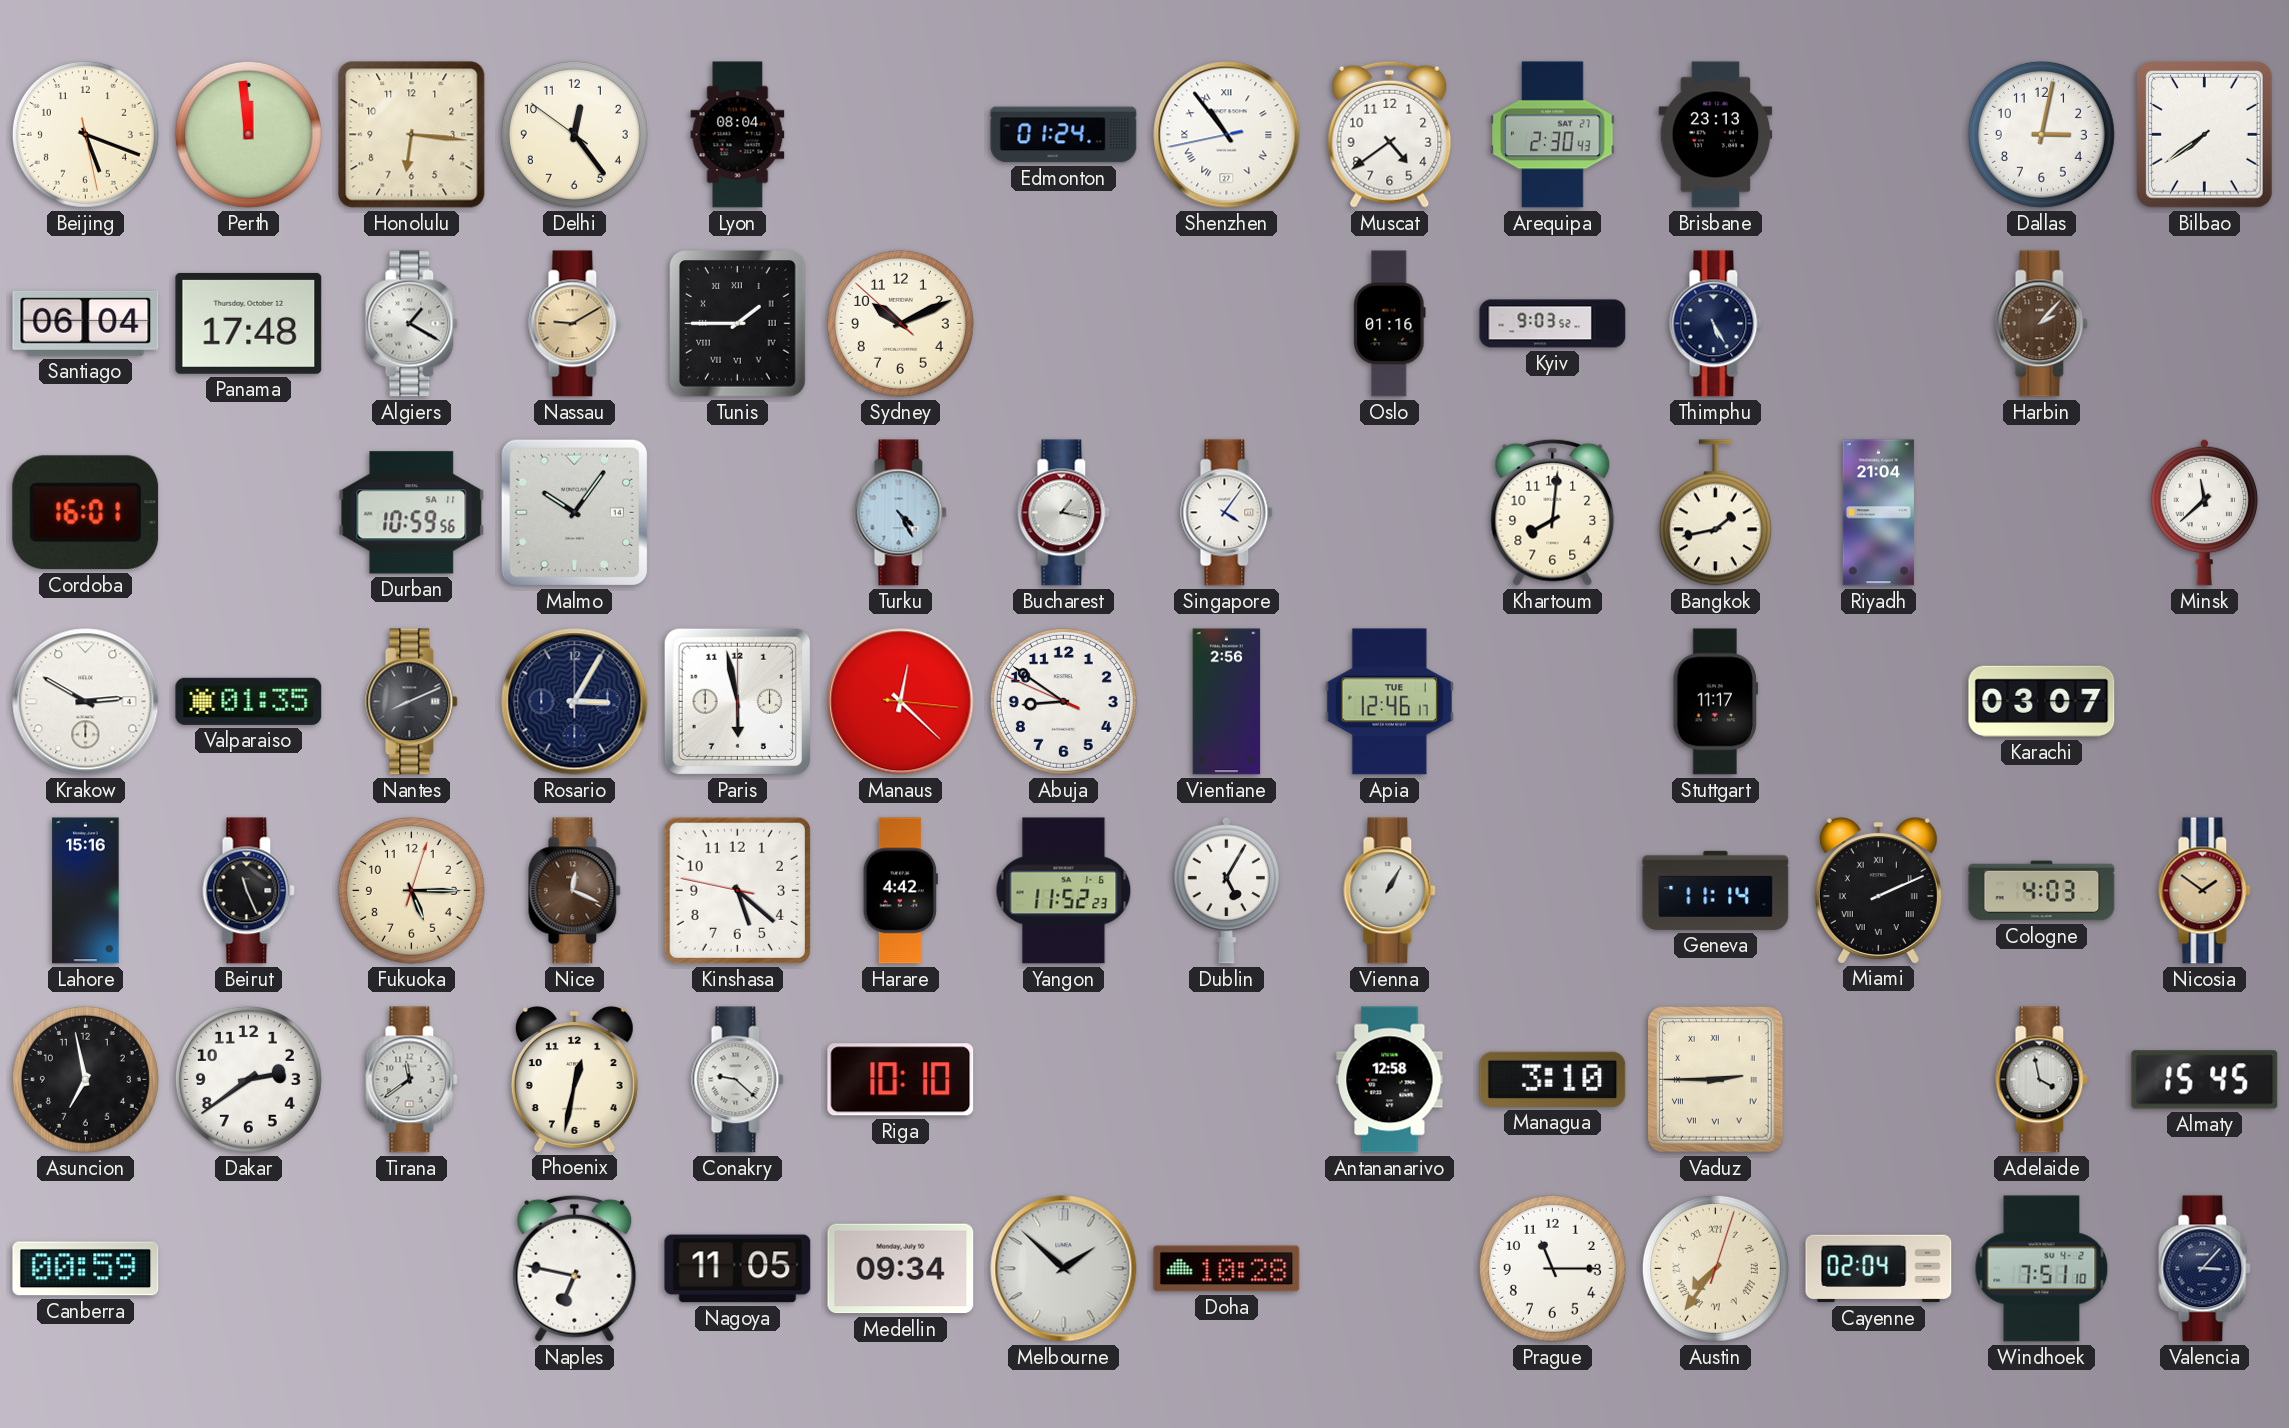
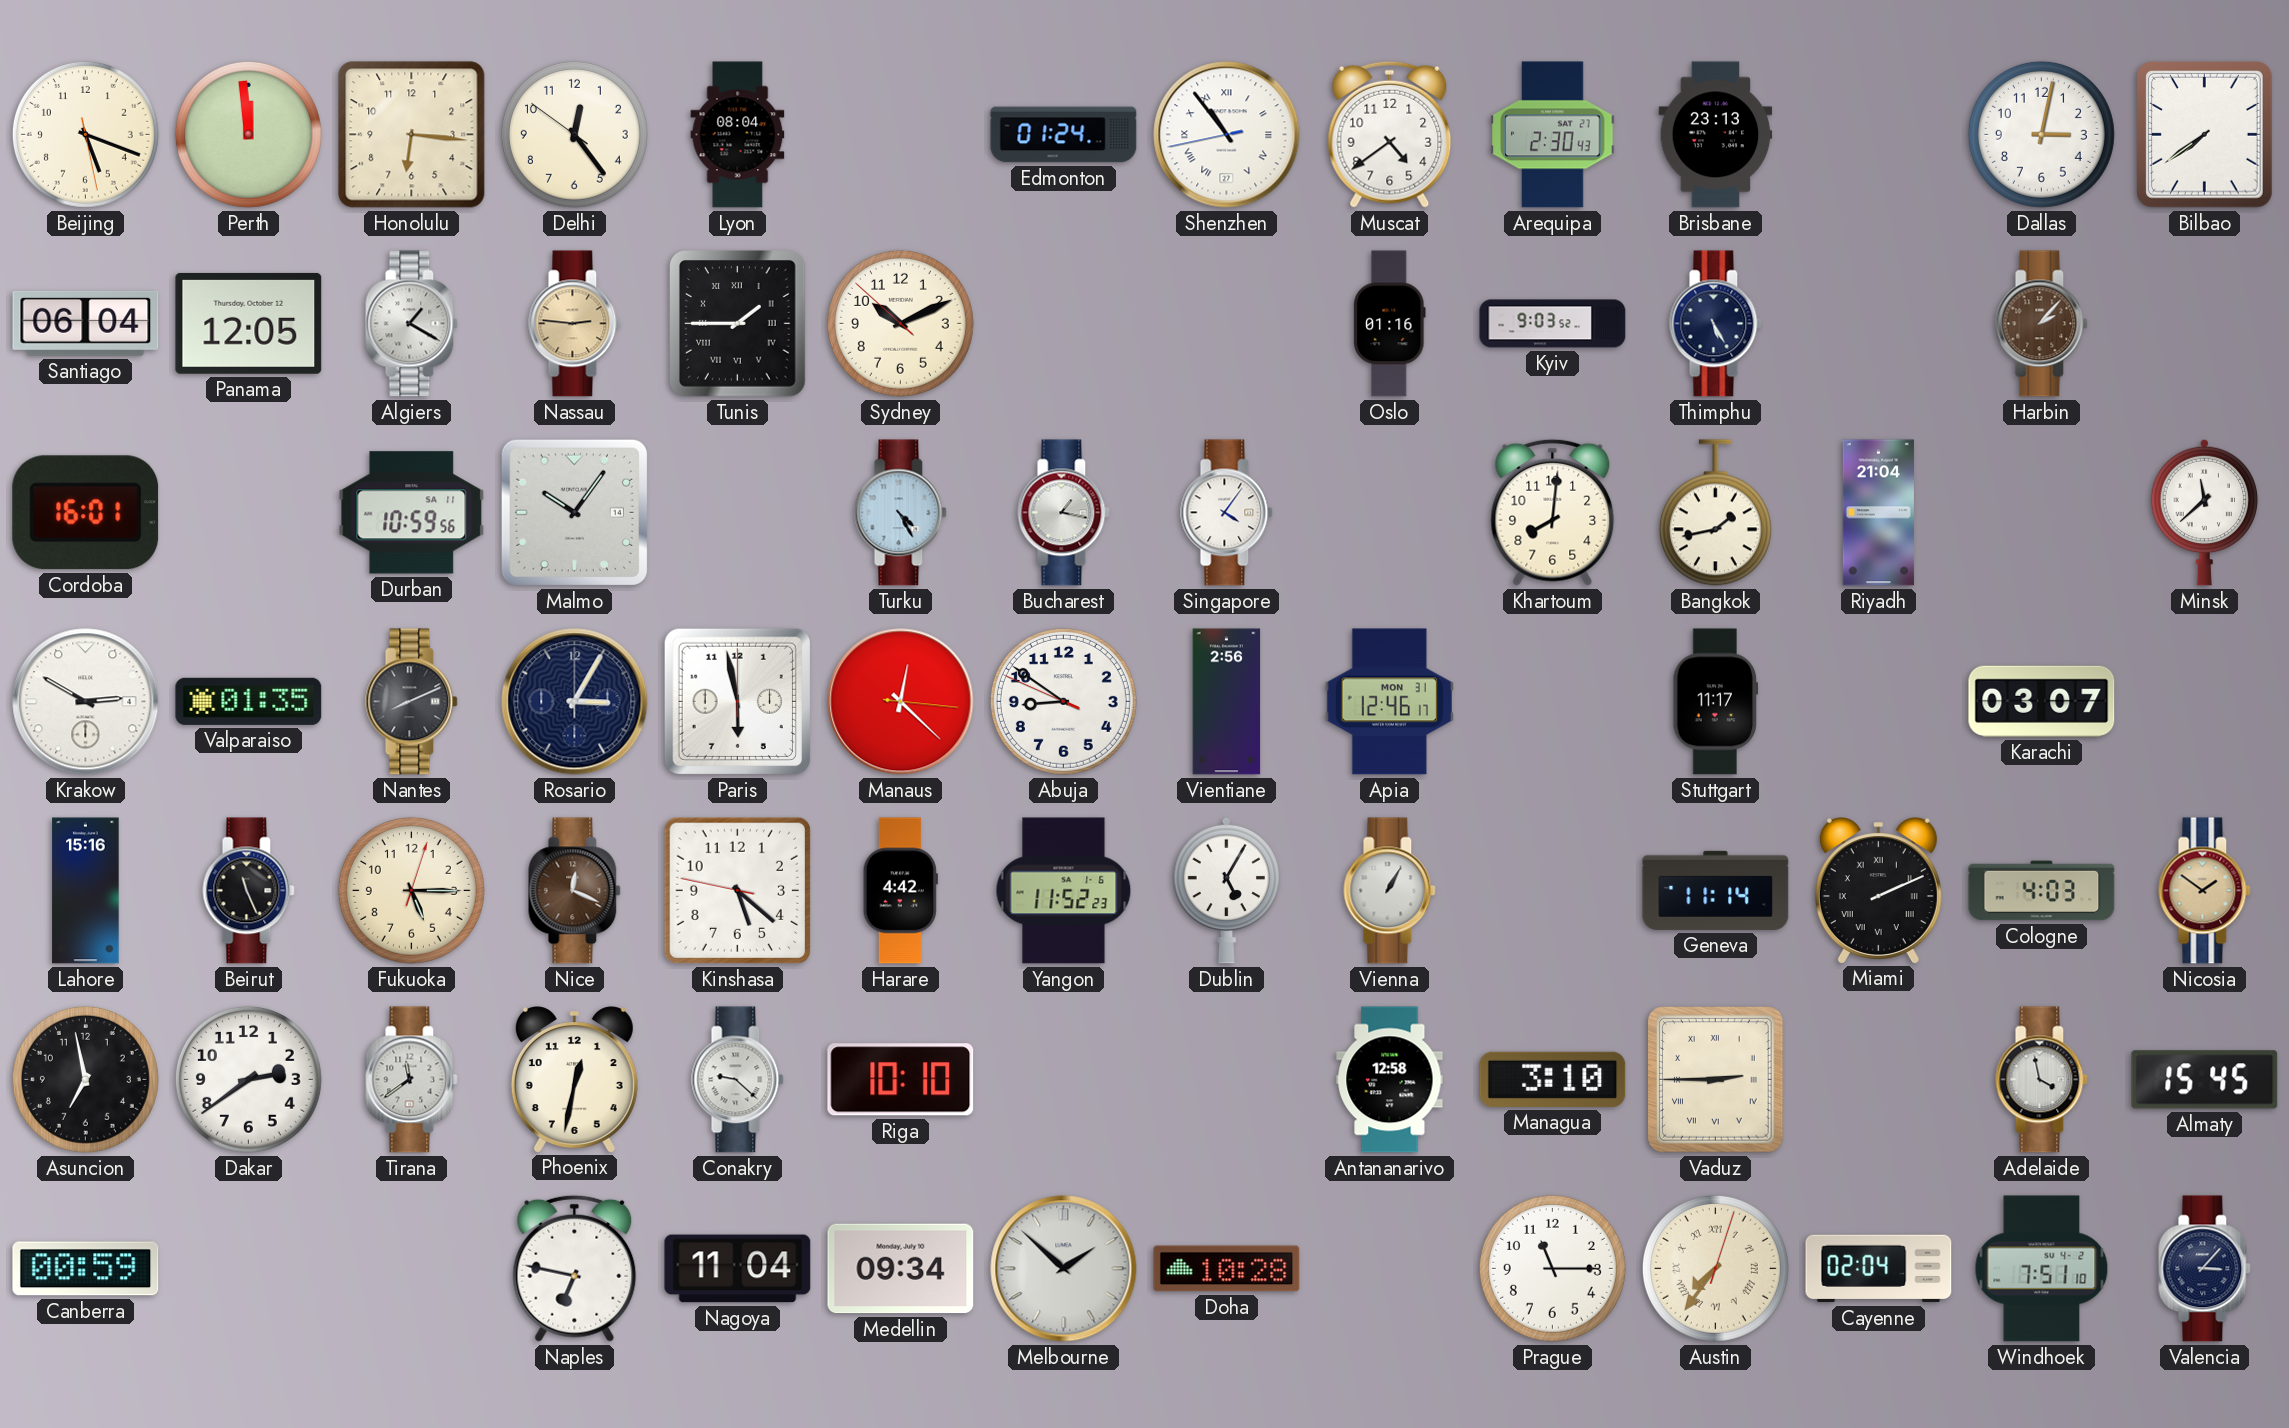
Panama: 17:48 -> 12:05 (249, 323)
Nassau: 9:10 -> 2:46 (575, 324)
Apia date: TUE 1 -> MON 31 (1389, 702)
Nagoya: 11:05 -> 11:04 (738, 1269)
